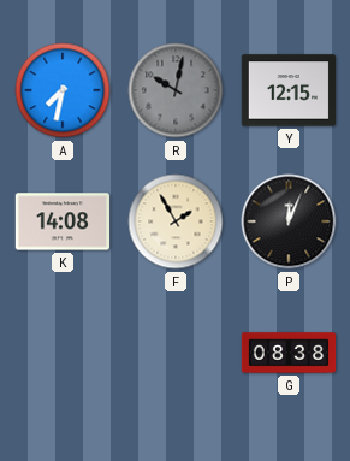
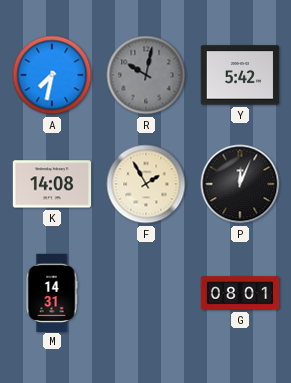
Y: 12:15 -> 5:42 (239, 75)
M: none -> 14:31 (52, 292)
G: 08:38 -> 08:01 (240, 293)
